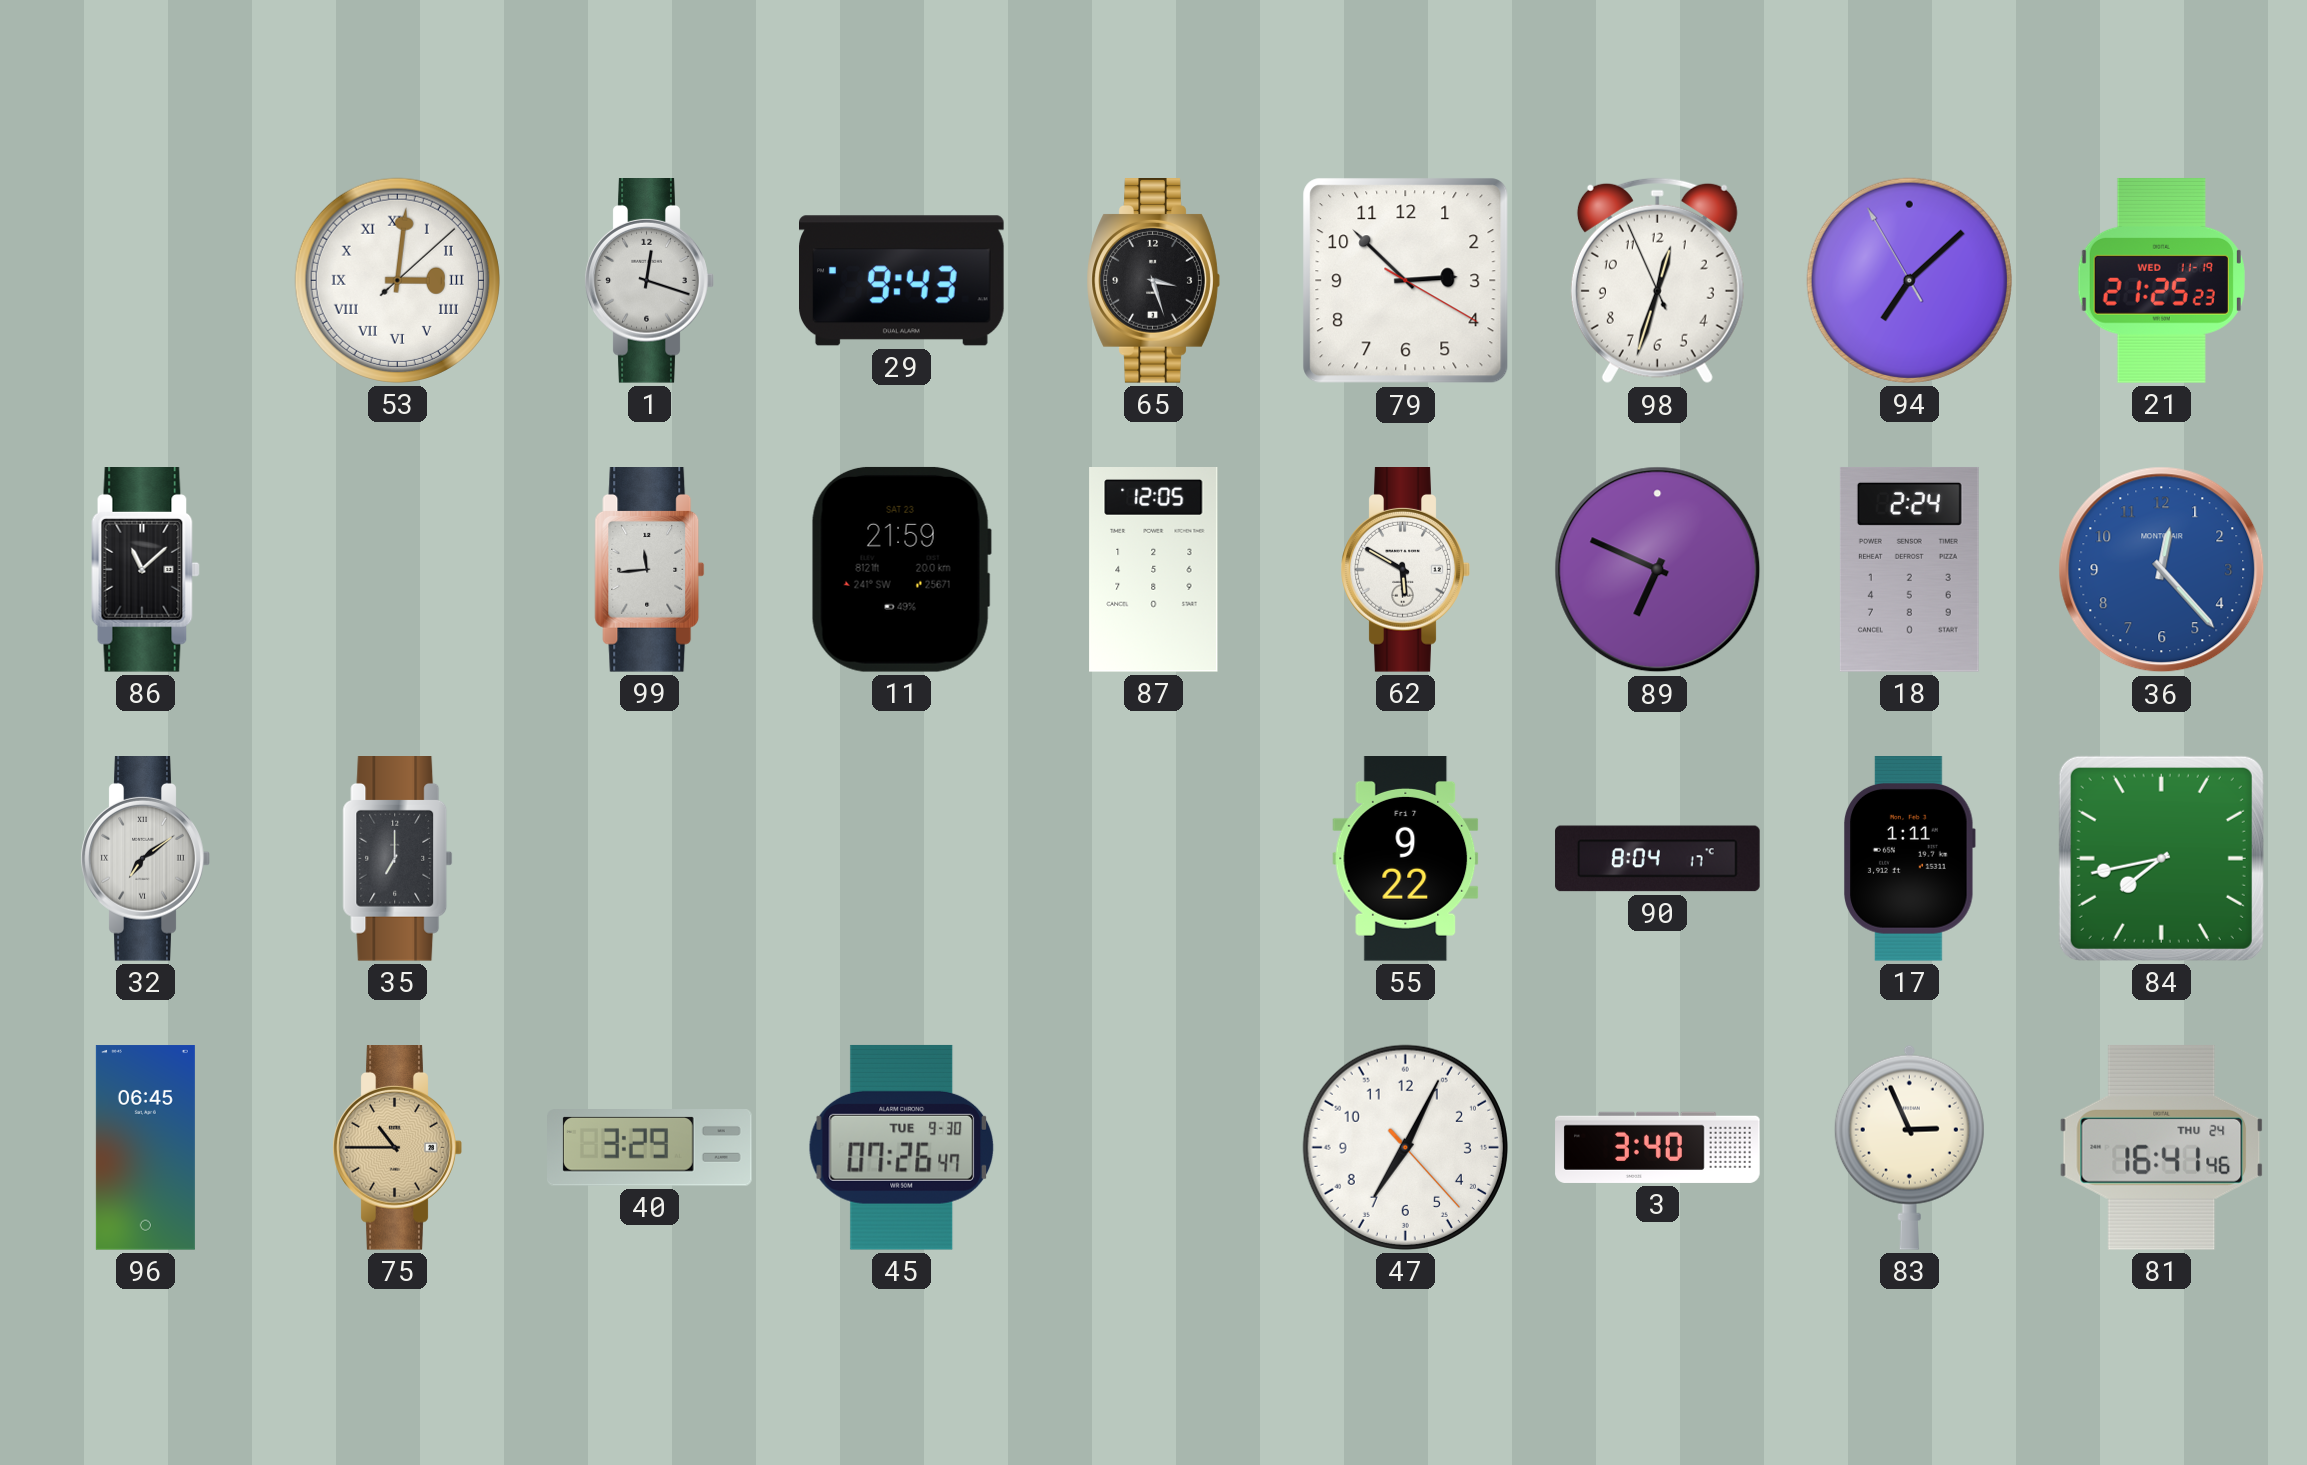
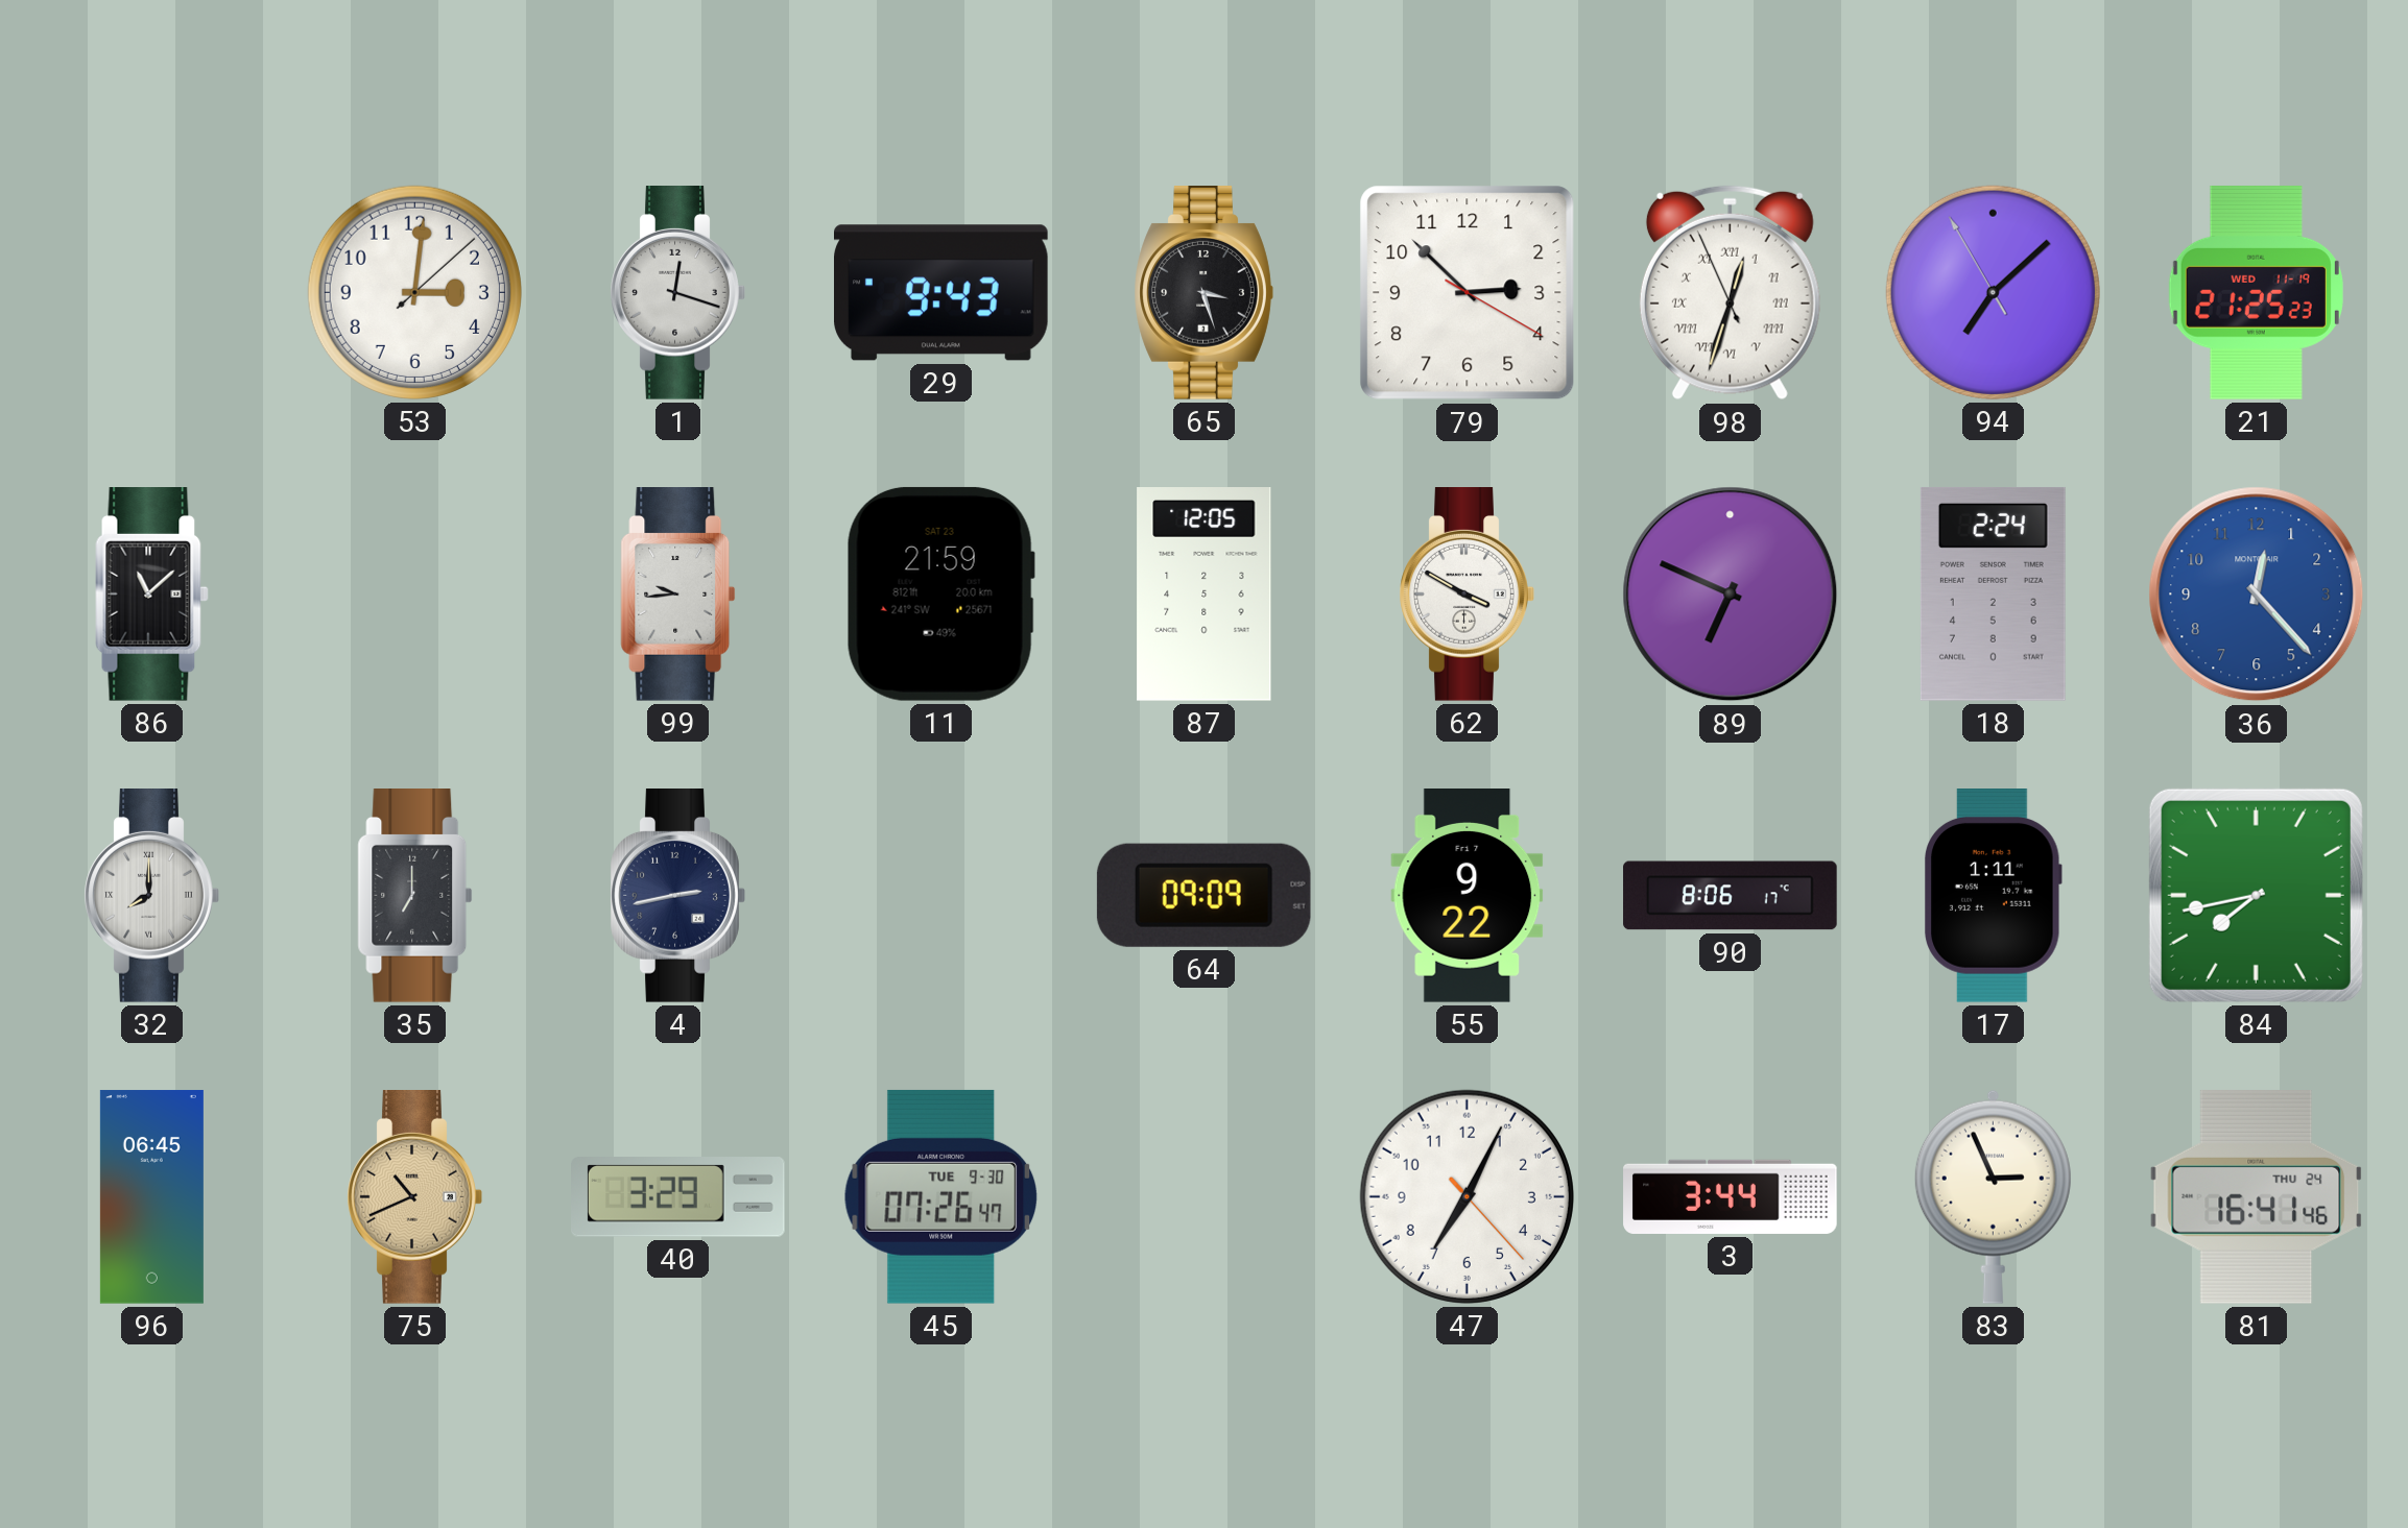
53 numerals: Roman -> Arabic (414, 292)
98 numerals: Arabic -> Roman (1730, 293)
99: 11:44 -> 9:44 (678, 595)
62: 5:50 -> 3:50 (1467, 595)
32: 7:09 -> 8:00 (151, 896)
4: none -> 2:43 (677, 896)
64: none -> 09:09 (1203, 895)
90: 8:04 -> 8:06 (1731, 896)
75: 10:45 -> 10:41 (414, 1197)
3: 3:40 -> 3:44 (1731, 1196)
